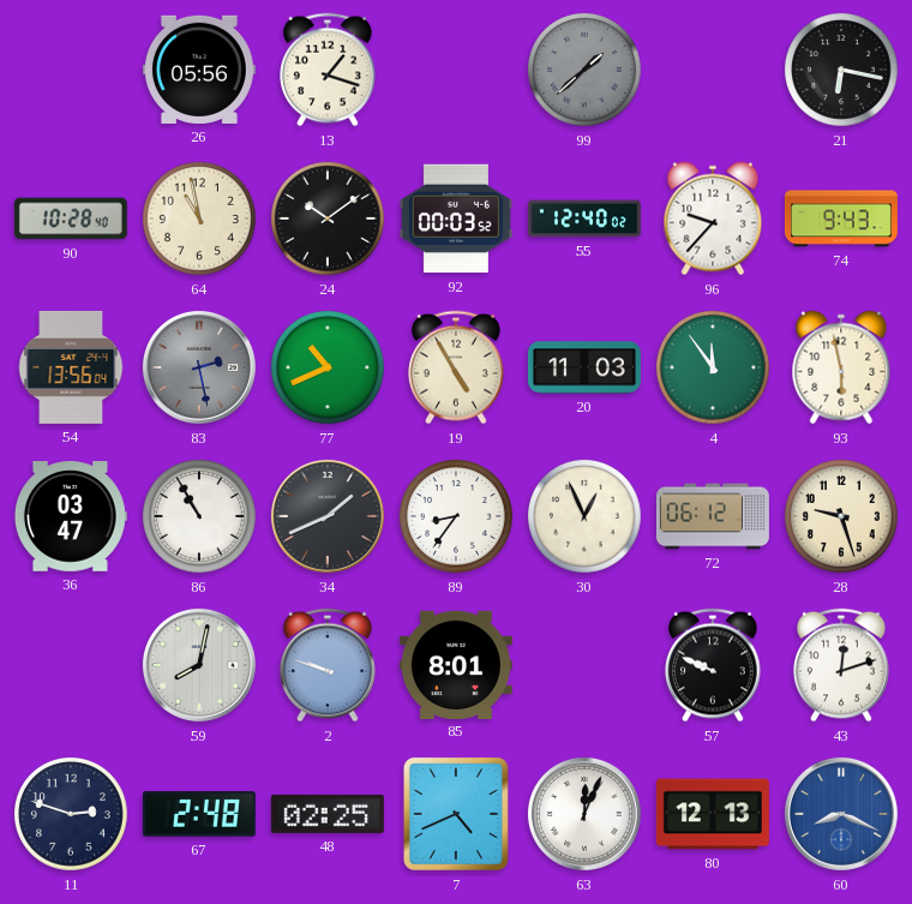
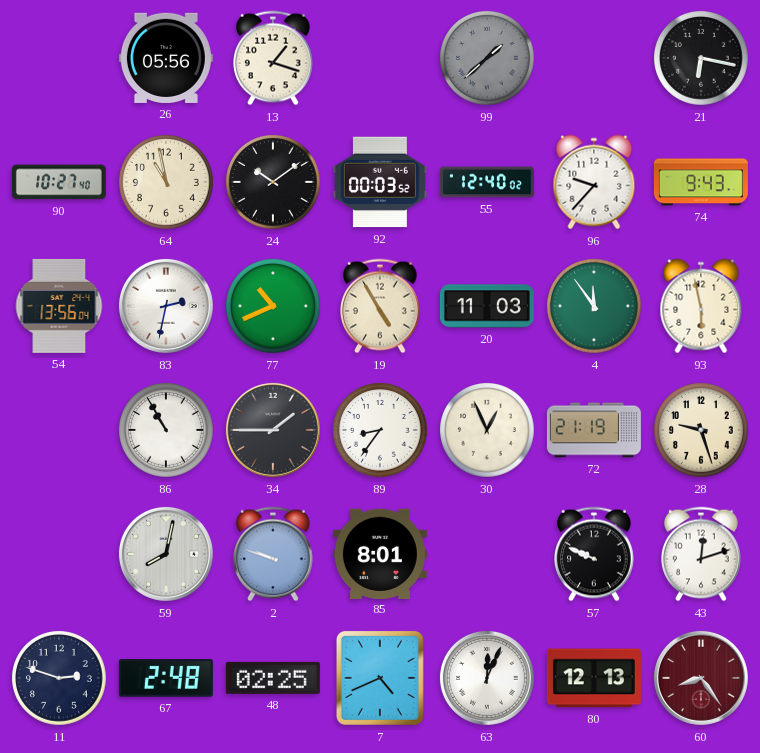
90: 10:28 -> 10:27 (59, 182)
83: 2:28 -> 2:32 (166, 306)
83 dial: grey -> white (166, 306)
36: 03:47 -> none (71, 516)
34: 1:41 -> 1:45 (273, 430)
72: 06:12 -> 21:19 (594, 430)
60: 8:19 -> 8:24 (701, 678)
60 dial: blue -> burgundy (701, 678)
